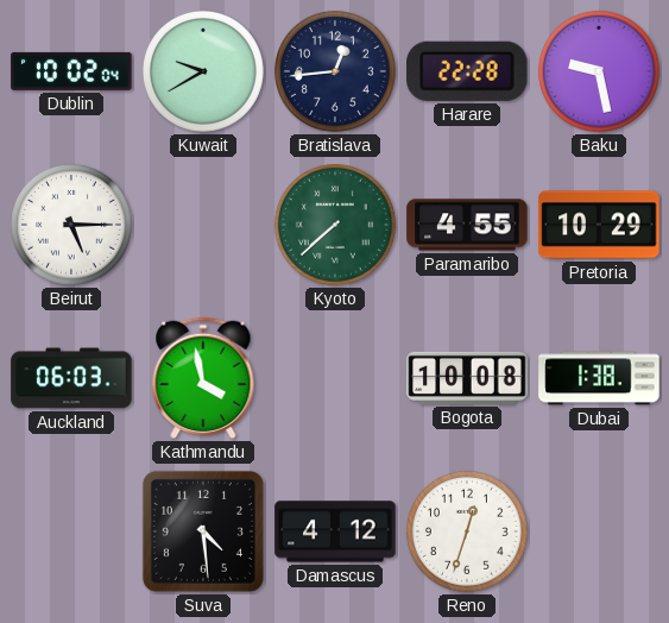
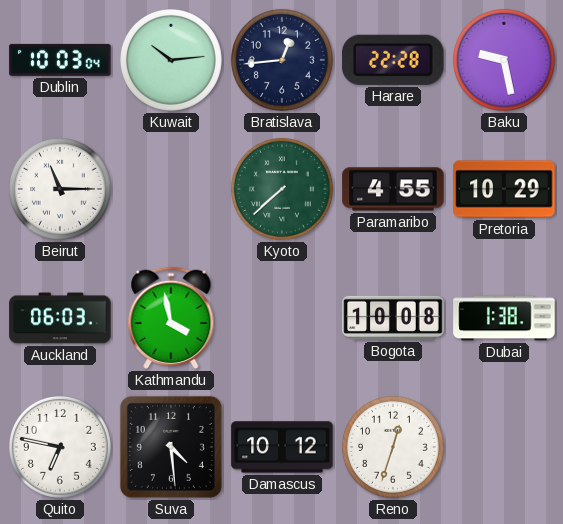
Dublin: 10:02 -> 10:03 (60, 60)
Kuwait: 9:40 -> 10:14 (171, 60)
Beirut: 5:15 -> 11:15 (60, 189)
Quito: none -> 6:47 (60, 447)
Damascus: 4:12 -> 10:12 (282, 447)
